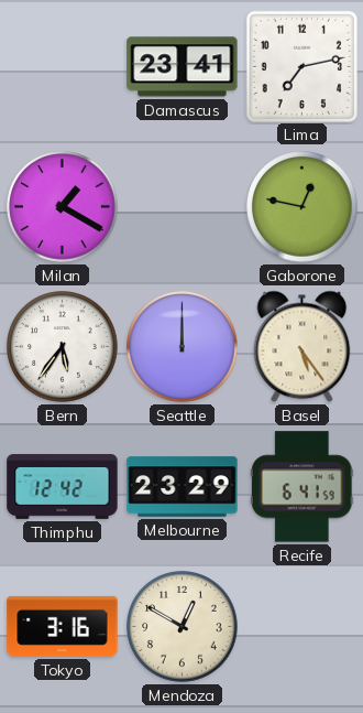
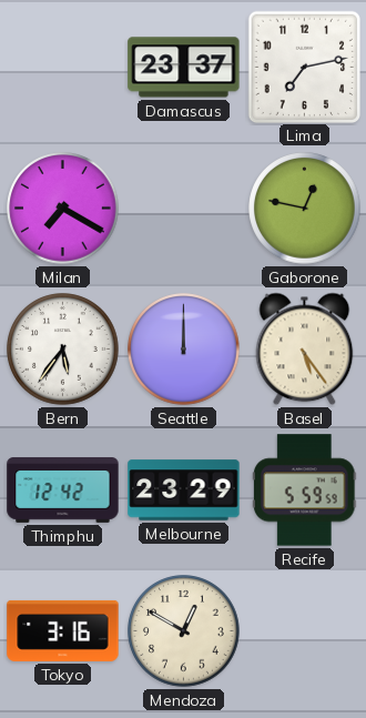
Damascus: 23:41 -> 23:37 (184, 68)
Milan: 1:20 -> 7:20 (63, 209)
Recife: 6:41 -> 5:59 (305, 491)
